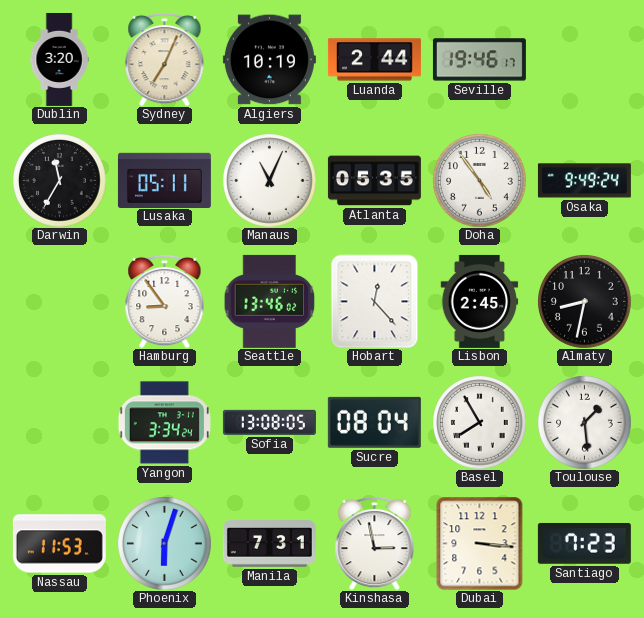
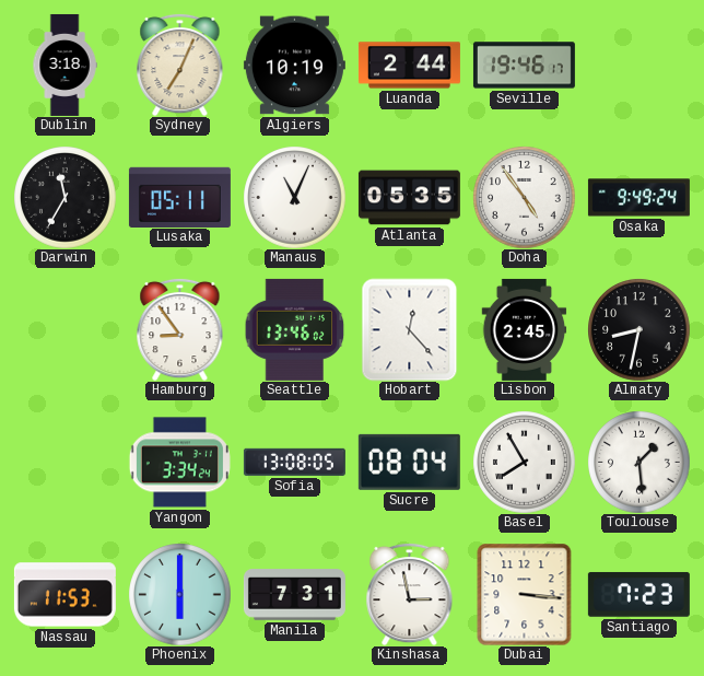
Dublin: 3:20 -> 3:18 (64, 65)
Phoenix: 6:03 -> 6:00 (179, 594)
